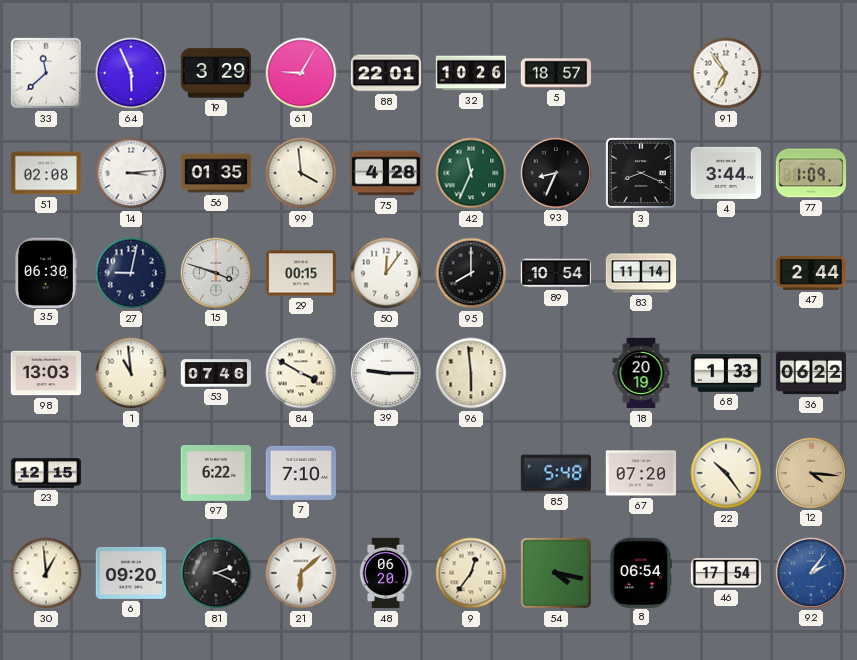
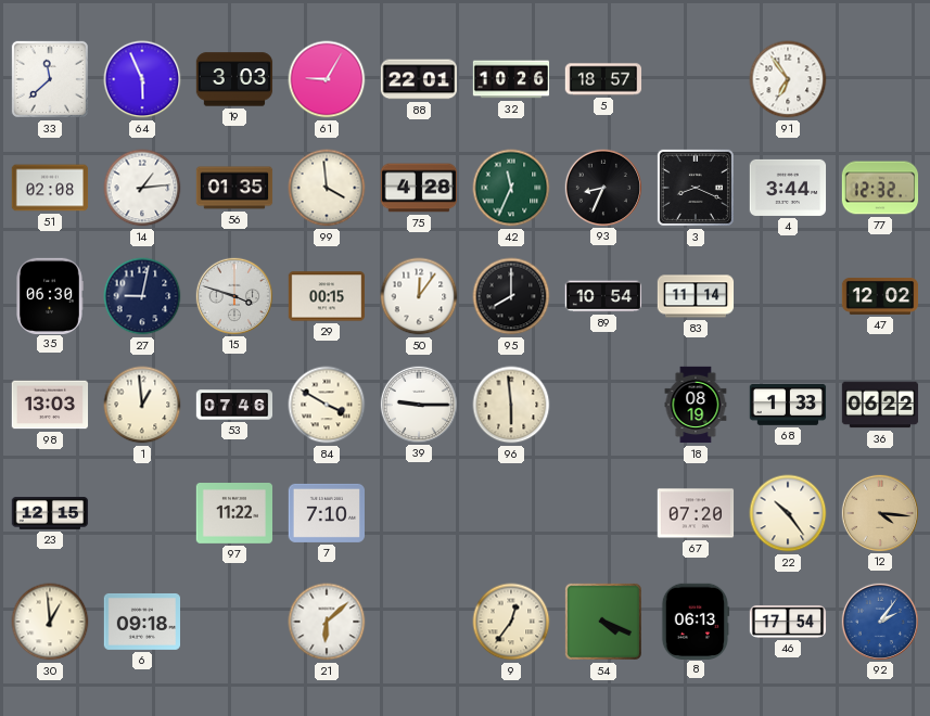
19: 3:29 -> 3:03 (234, 79)
14: 3:14 -> 1:14 (142, 188)
77: 1:09 -> 12:32 (880, 188)
47: 2:44 -> 12:02 (880, 296)
1: 10:59 -> 12:59 (142, 405)
18: 20:19 -> 08:19 (696, 405)
97: 6:22 -> 11:22 (234, 514)
85: 5:48 -> none (555, 473)
6: 09:20 -> 09:18 (142, 622)
81: 2:19 -> none (216, 573)
48: 06:20 -> none (386, 573)
54: 4:17 -> 4:19 (603, 622)
8: 06:54 -> 06:13 (696, 621)
